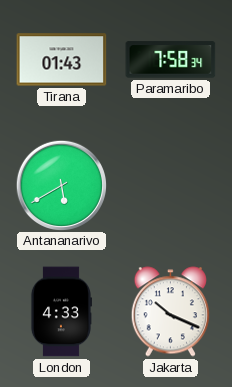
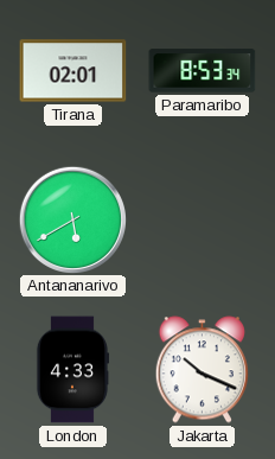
Tirana: 01:43 -> 02:01 (73, 71)
Paramaribo: 7:58 -> 8:53 (203, 71)
